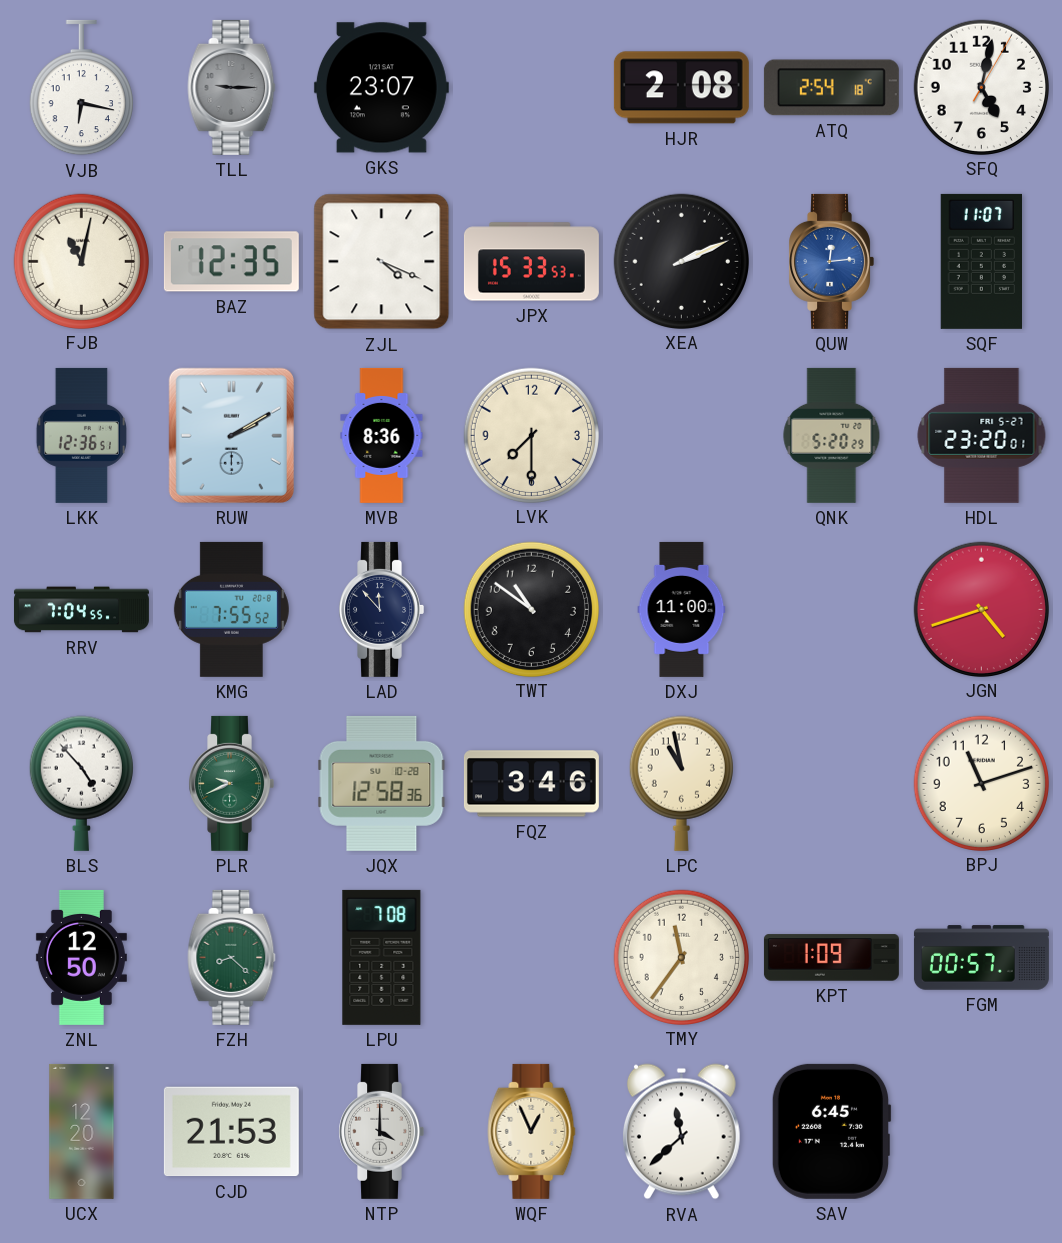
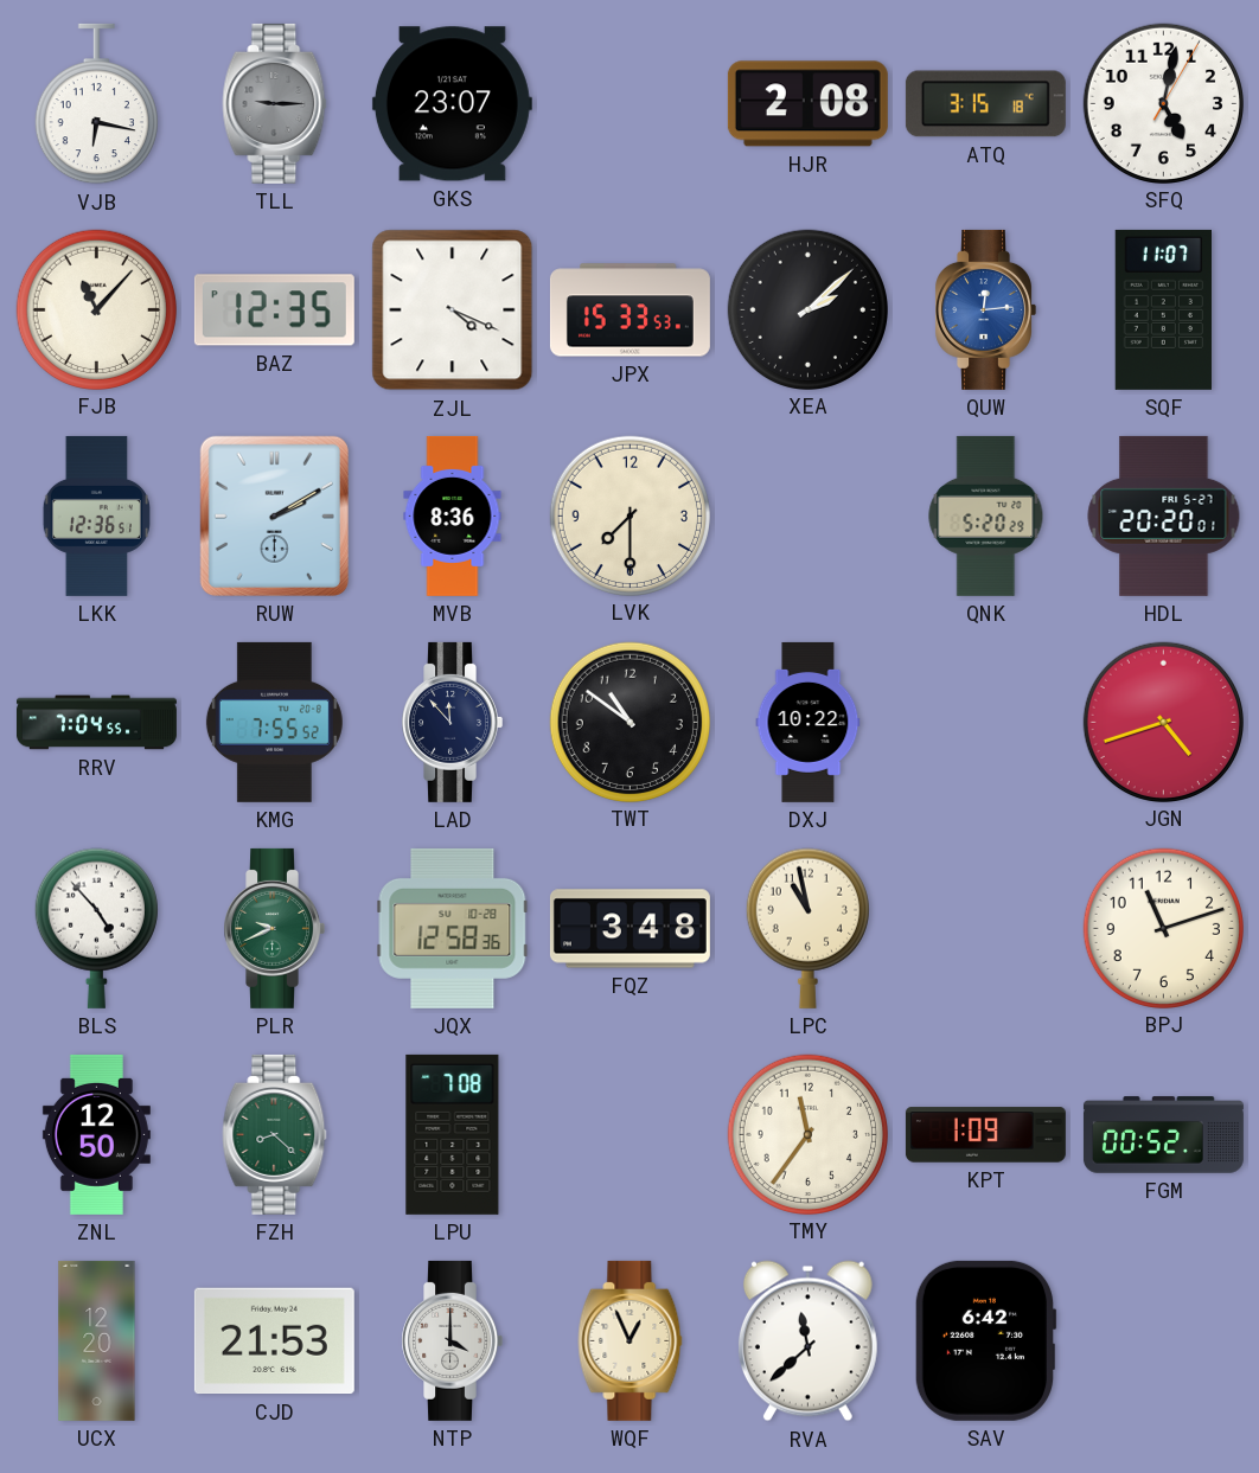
ATQ: 2:54 -> 3:15 (985, 104)
FJB: 11:02 -> 11:07 (96, 309)
XEA: 2:11 -> 2:08 (807, 309)
HDL: 23:20 -> 20:20 (1164, 515)
DXJ: 11:00 -> 10:22 (809, 722)
FQZ: 3:46 -> 3:48 (629, 929)
FGM: 00:57 -> 00:52 (1163, 1135)
SAV: 6:45 -> 6:42 (985, 1340)
